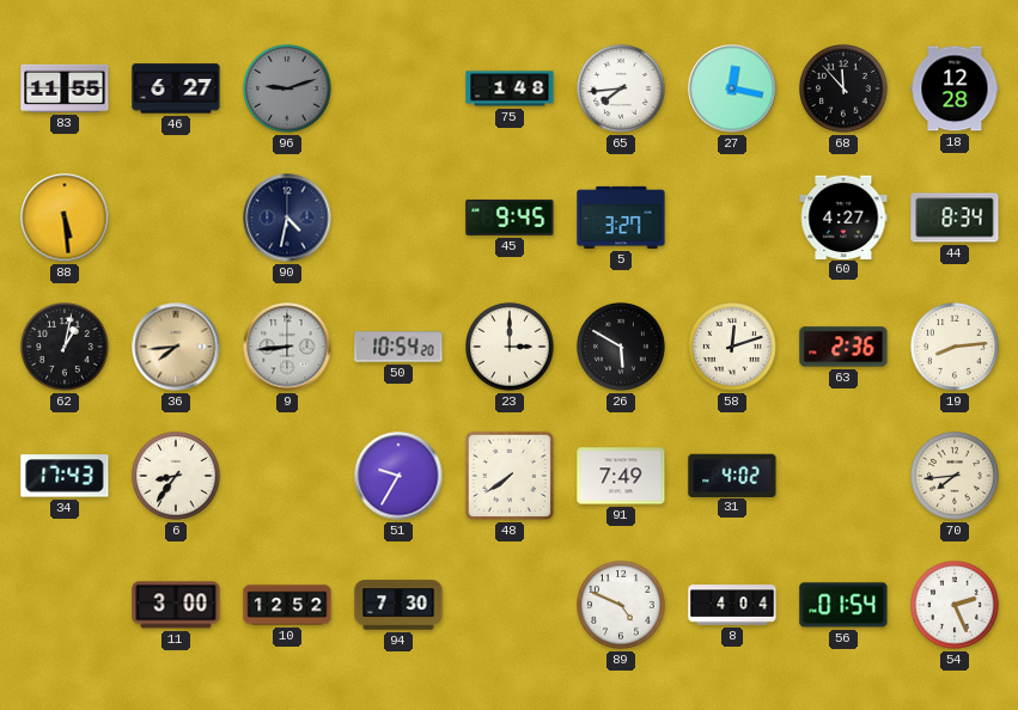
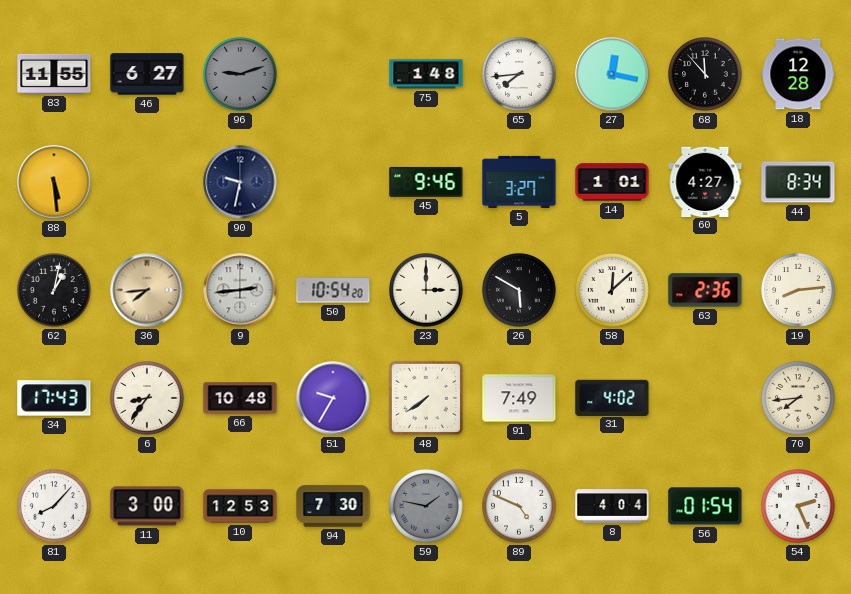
90: 4:32 -> 9:32 (240, 182)
45: 9:45 -> 9:46 (426, 182)
14: none -> 1:01 (612, 182)
9: 8:44 -> 2:44 (240, 290)
58: 12:12 -> 12:08 (612, 290)
66: none -> 10:48 (240, 398)
81: none -> 8:07 (54, 506)
10: 12:52 -> 12:53 (240, 506)
59: none -> 1:47 (426, 506)
